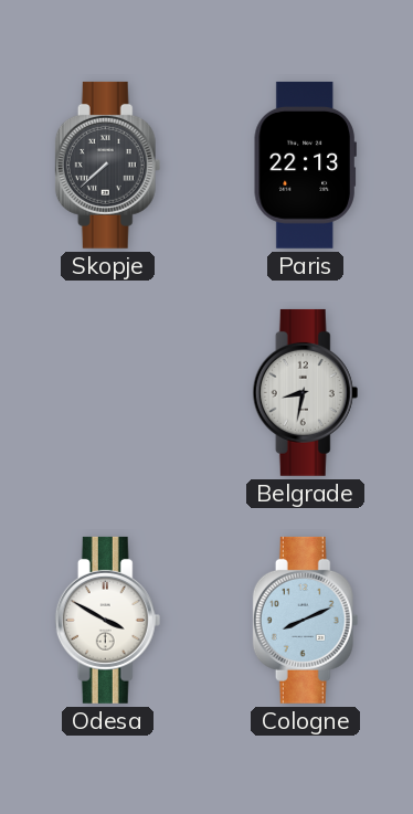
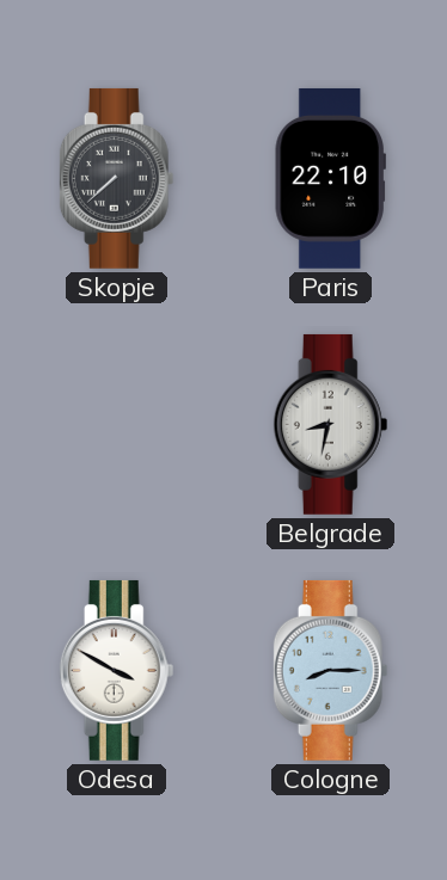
Paris: 22:13 -> 22:10 (330, 178)
Cologne: 8:11 -> 8:15 (331, 670)
